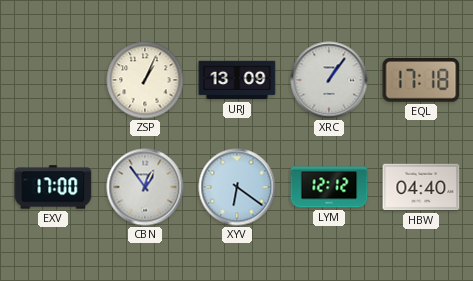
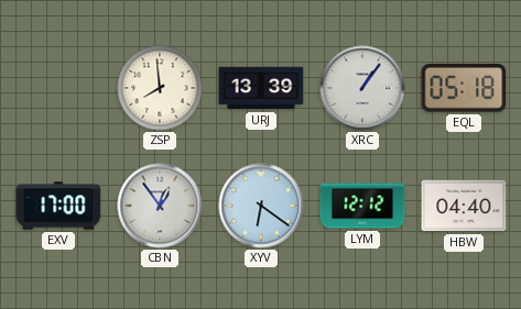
ZSP: 1:04 -> 7:59 (160, 88)
URJ: 13:09 -> 13:39 (261, 88)
EQL: 17:18 -> 05:18 (464, 89)
